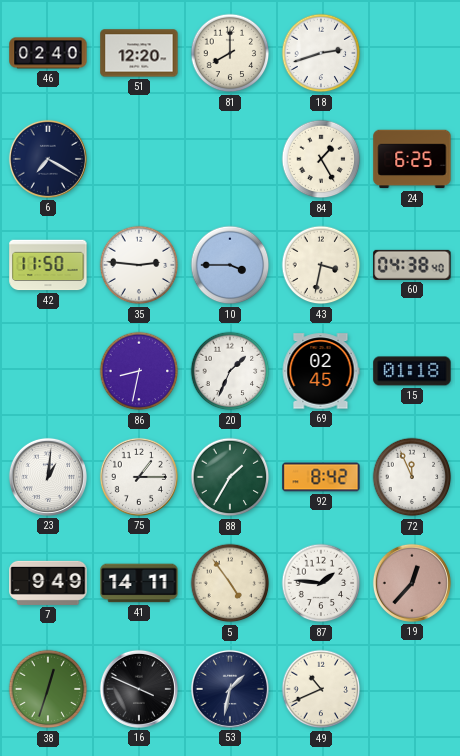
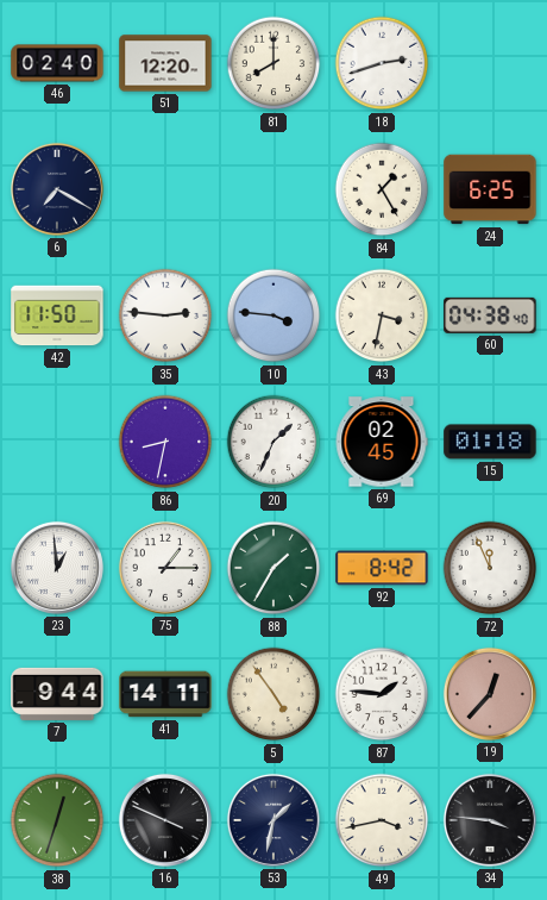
10: 3:45 -> 3:46 (273, 315)
23: 1:01 -> 12:59 (57, 568)
7: 9:49 -> 9:44 (57, 694)
49: 10:41 -> 3:43 (382, 820)
34: none -> 3:46 (490, 820)
